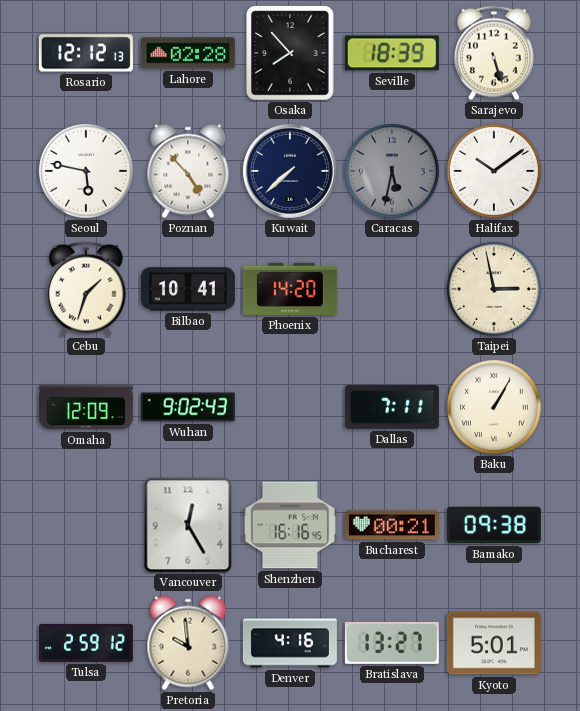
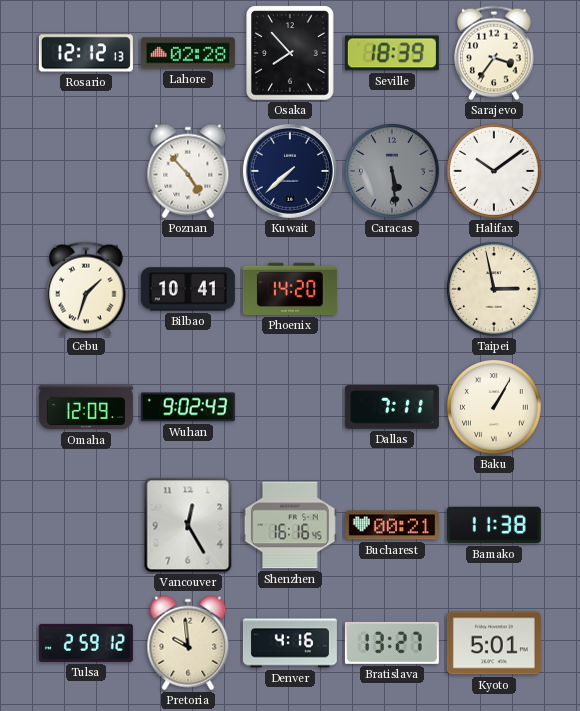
Sarajevo: 5:27 -> 3:36 (495, 53)
Seoul: 5:47 -> none (87, 172)
Caracas: 5:32 -> 5:29 (393, 172)
Bamako: 09:38 -> 11:38 (494, 525)
